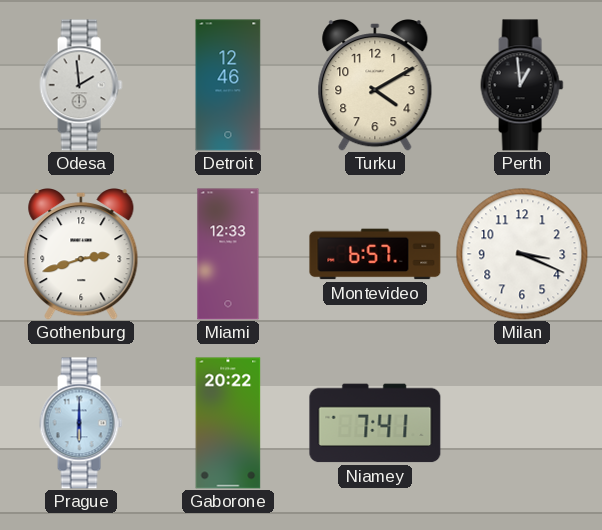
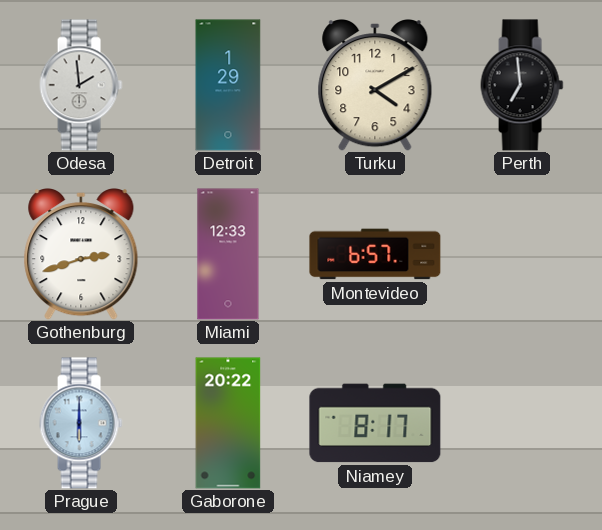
Detroit: 12:46 -> 1:29 (228, 85)
Perth: 12:59 -> 6:59 (522, 85)
Milan: 3:19 -> none (522, 254)
Niamey: 7:41 -> 8:17 (375, 423)
